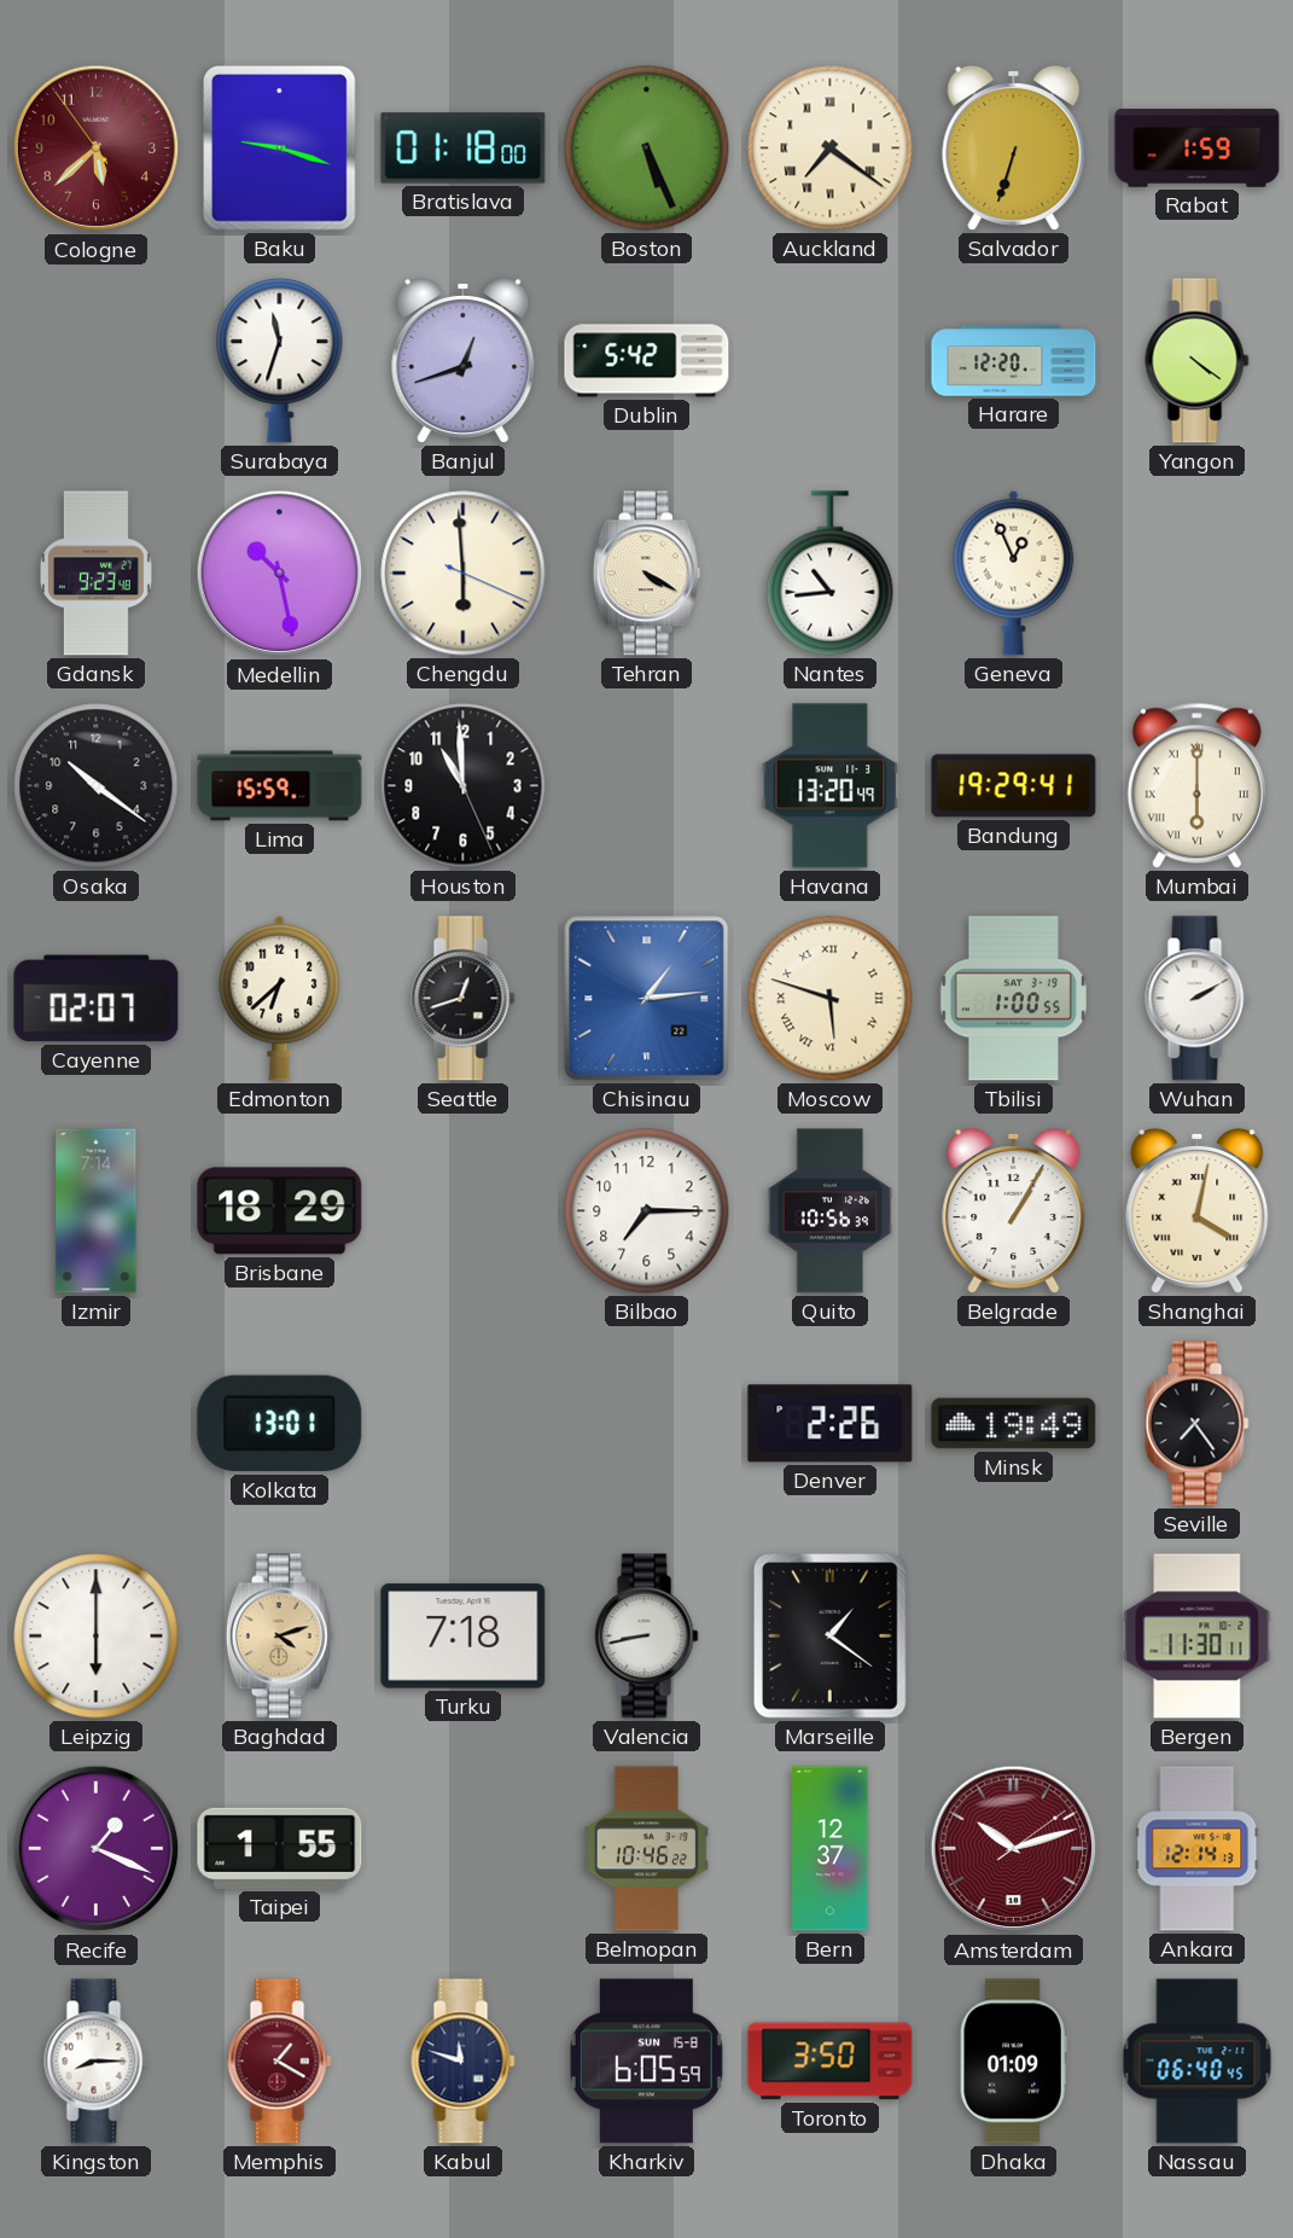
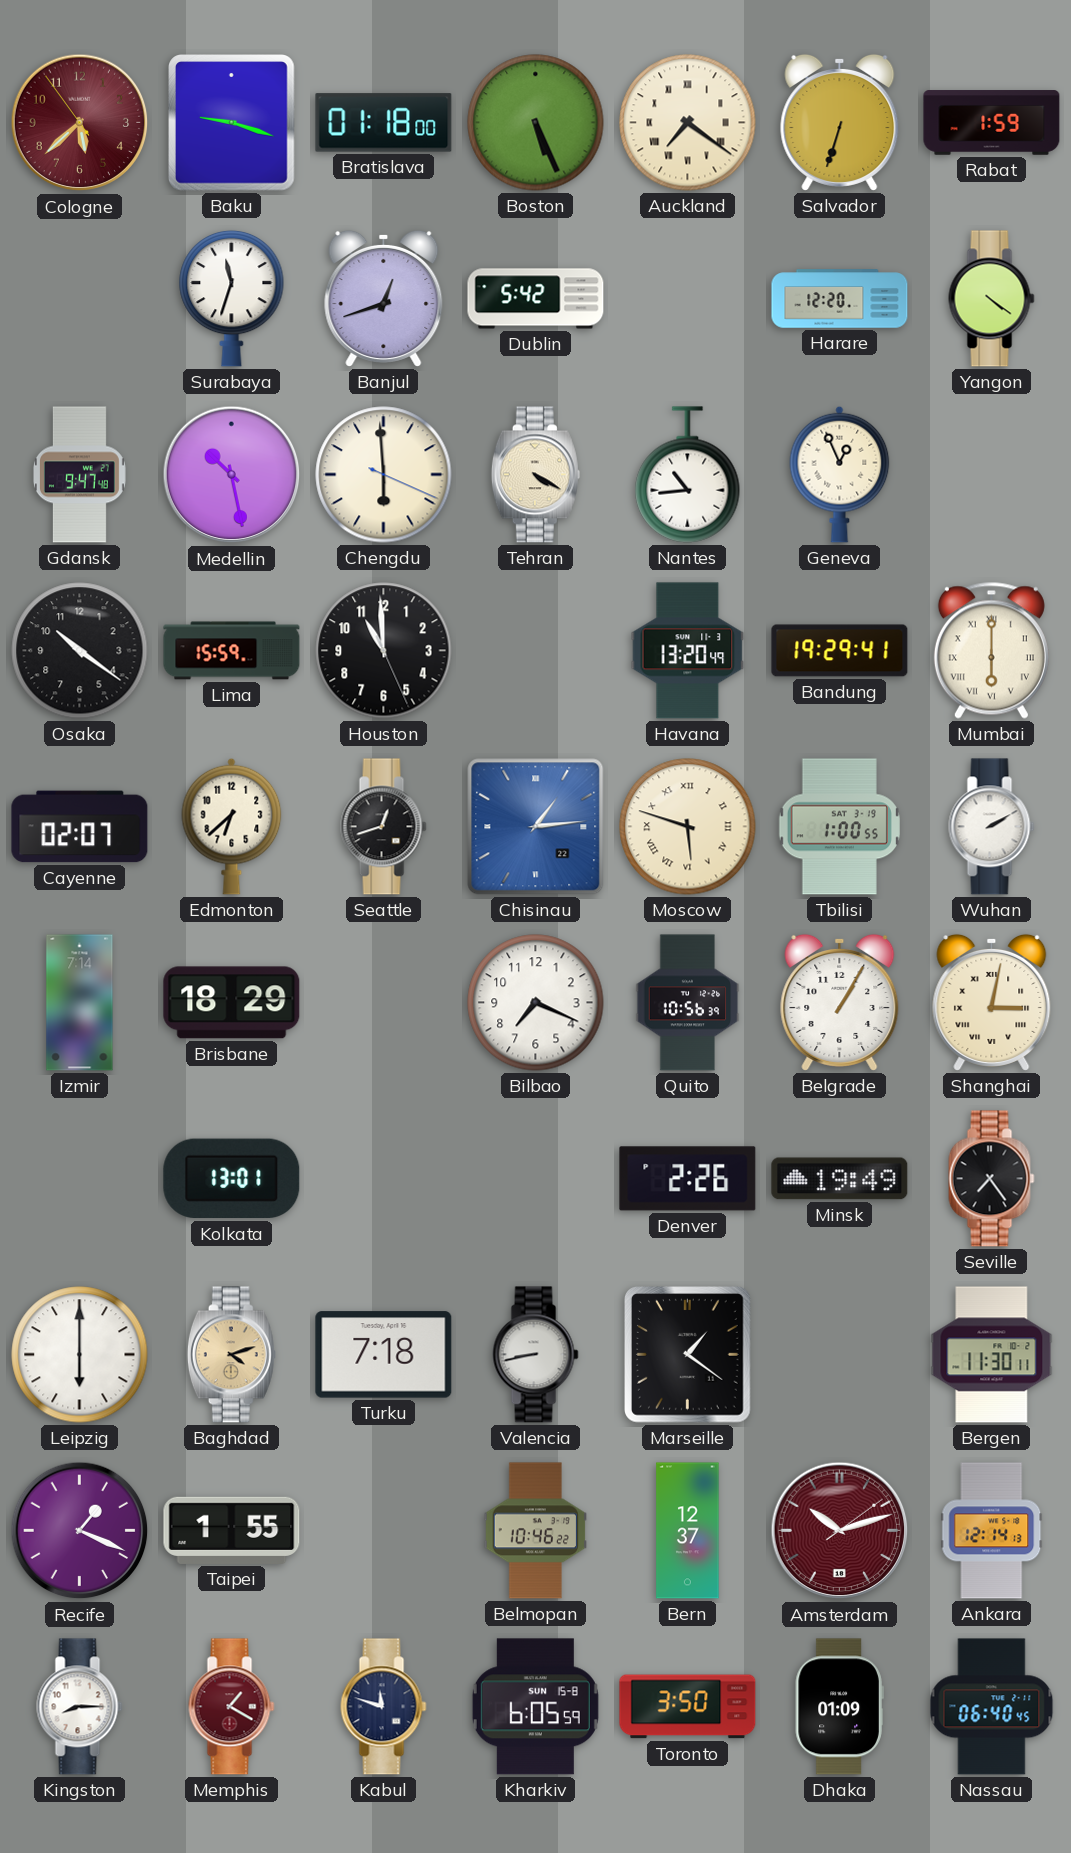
Gdansk: 9:23 -> 9:47 (79, 475)
Bilbao: 7:15 -> 7:19 (536, 1003)
Shanghai: 4:02 -> 3:02 (992, 1002)
